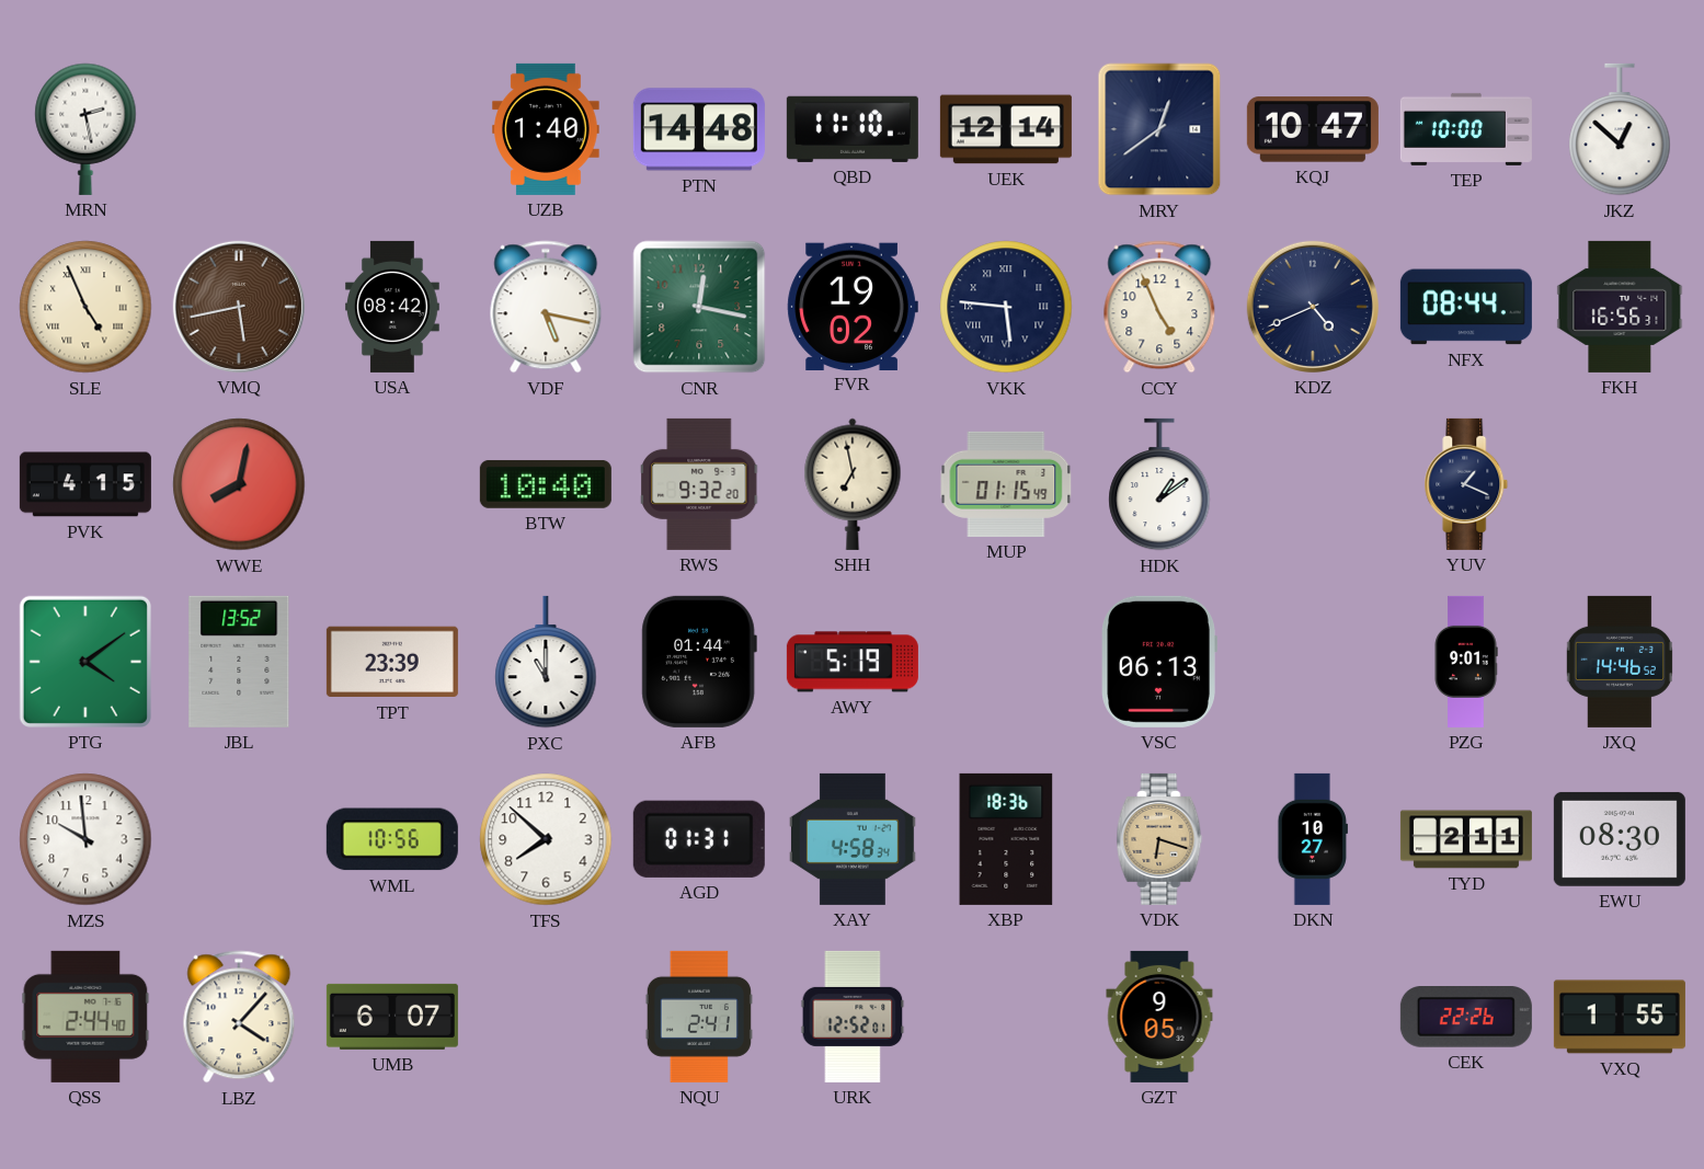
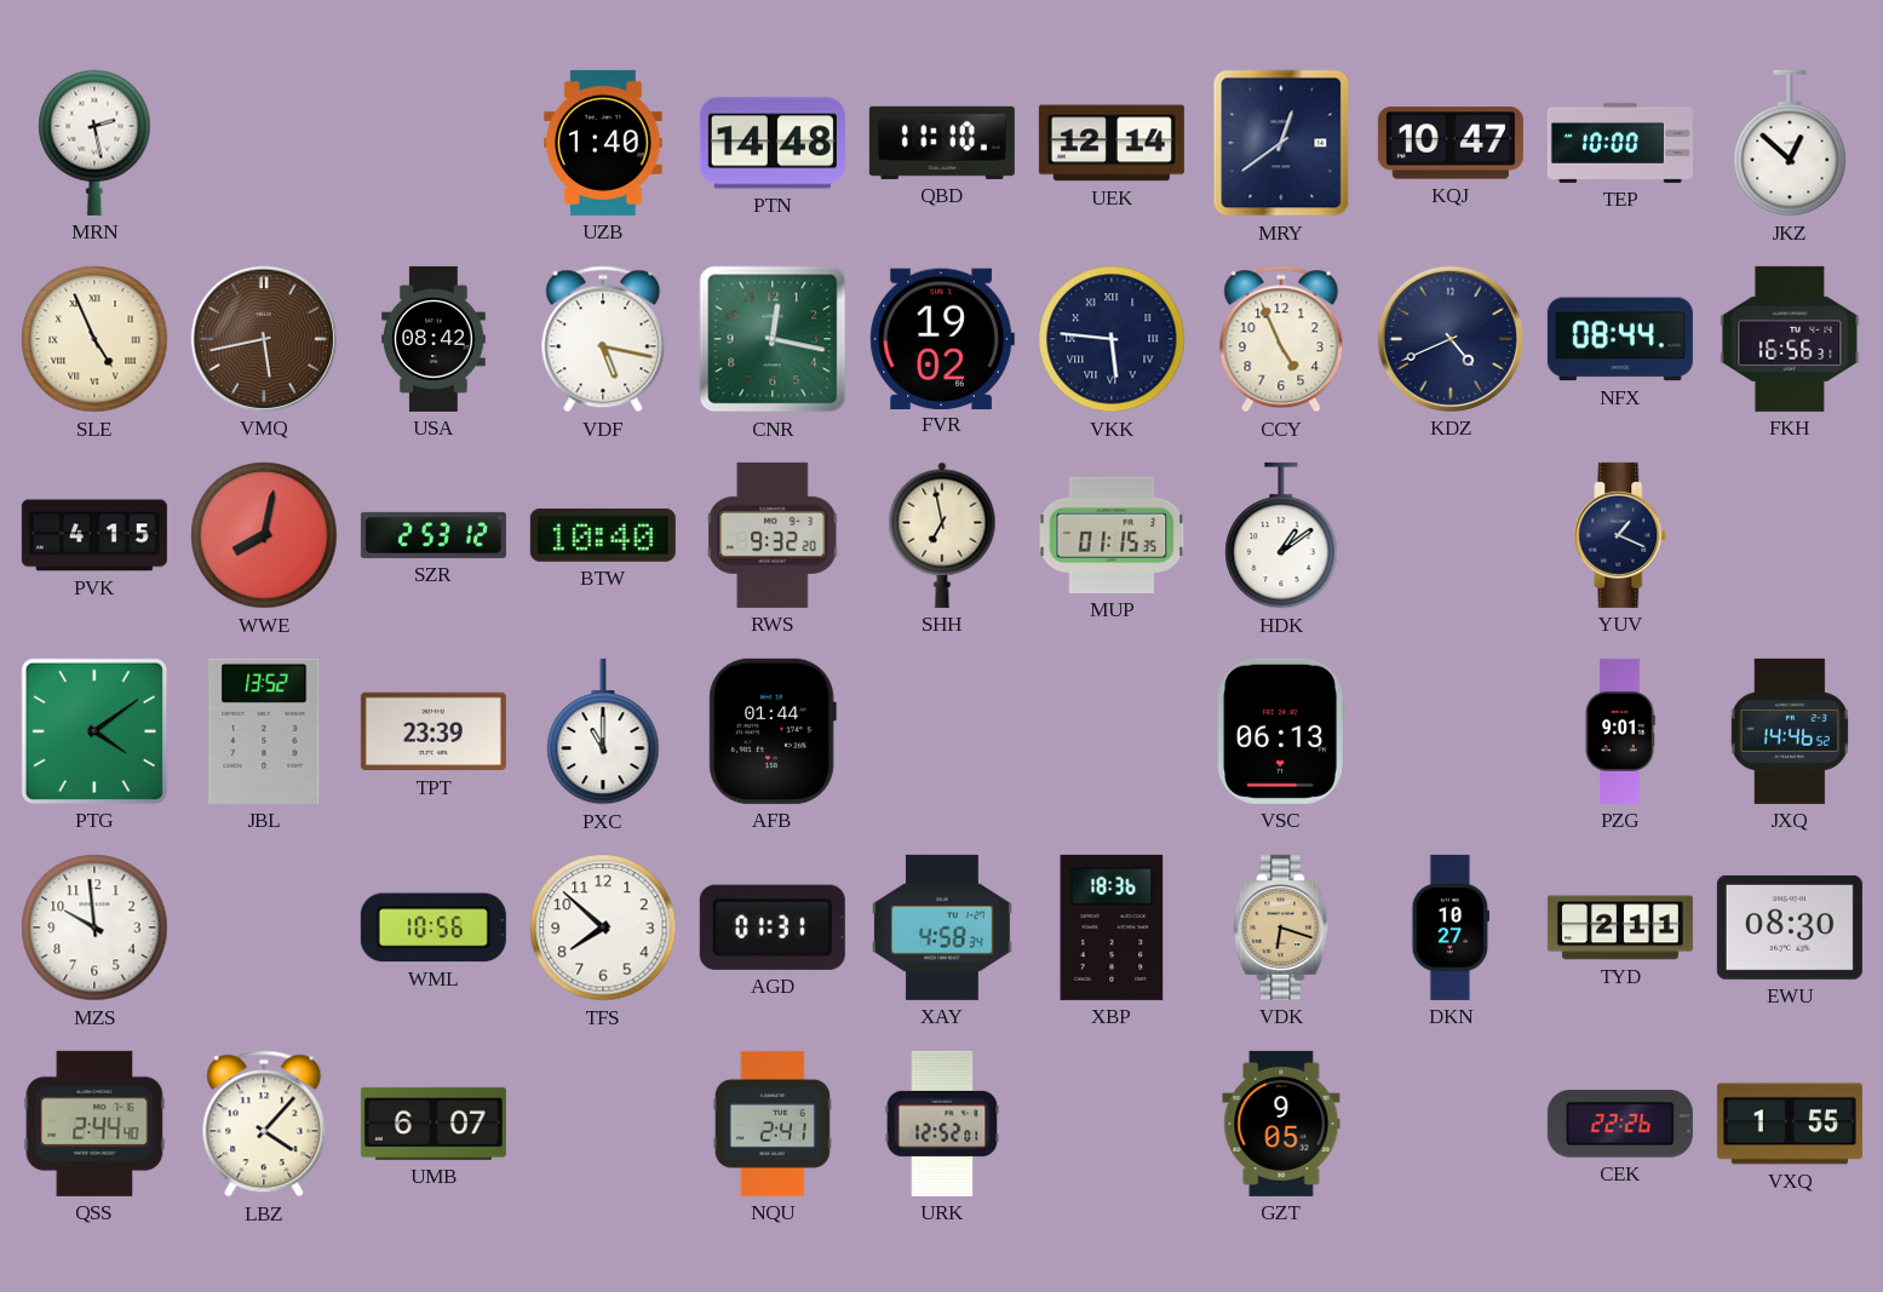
SZR: none -> 2:53 (434, 535)
MUP: 01:15:49 -> 01:15:35 (1112, 535)
AWY: 5:19 -> none (853, 662)
